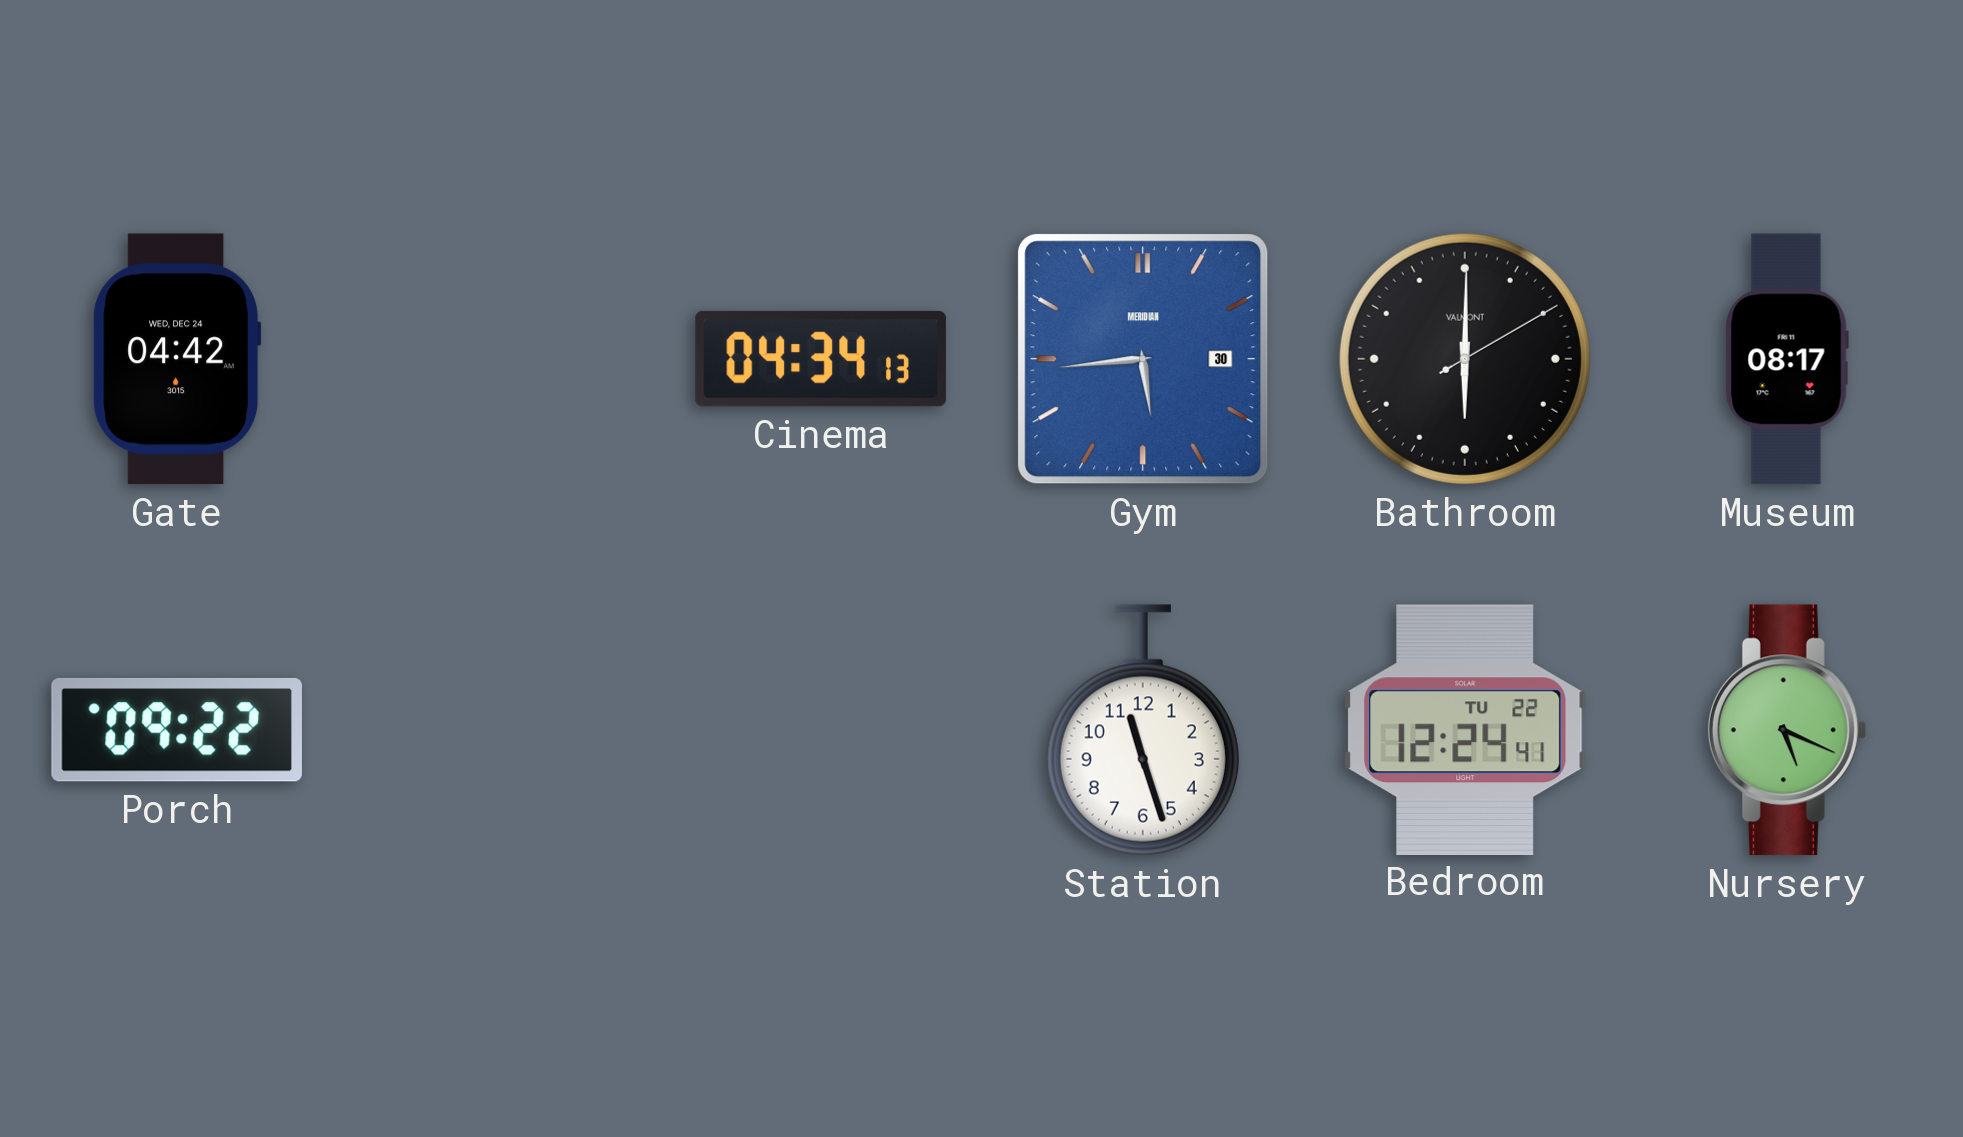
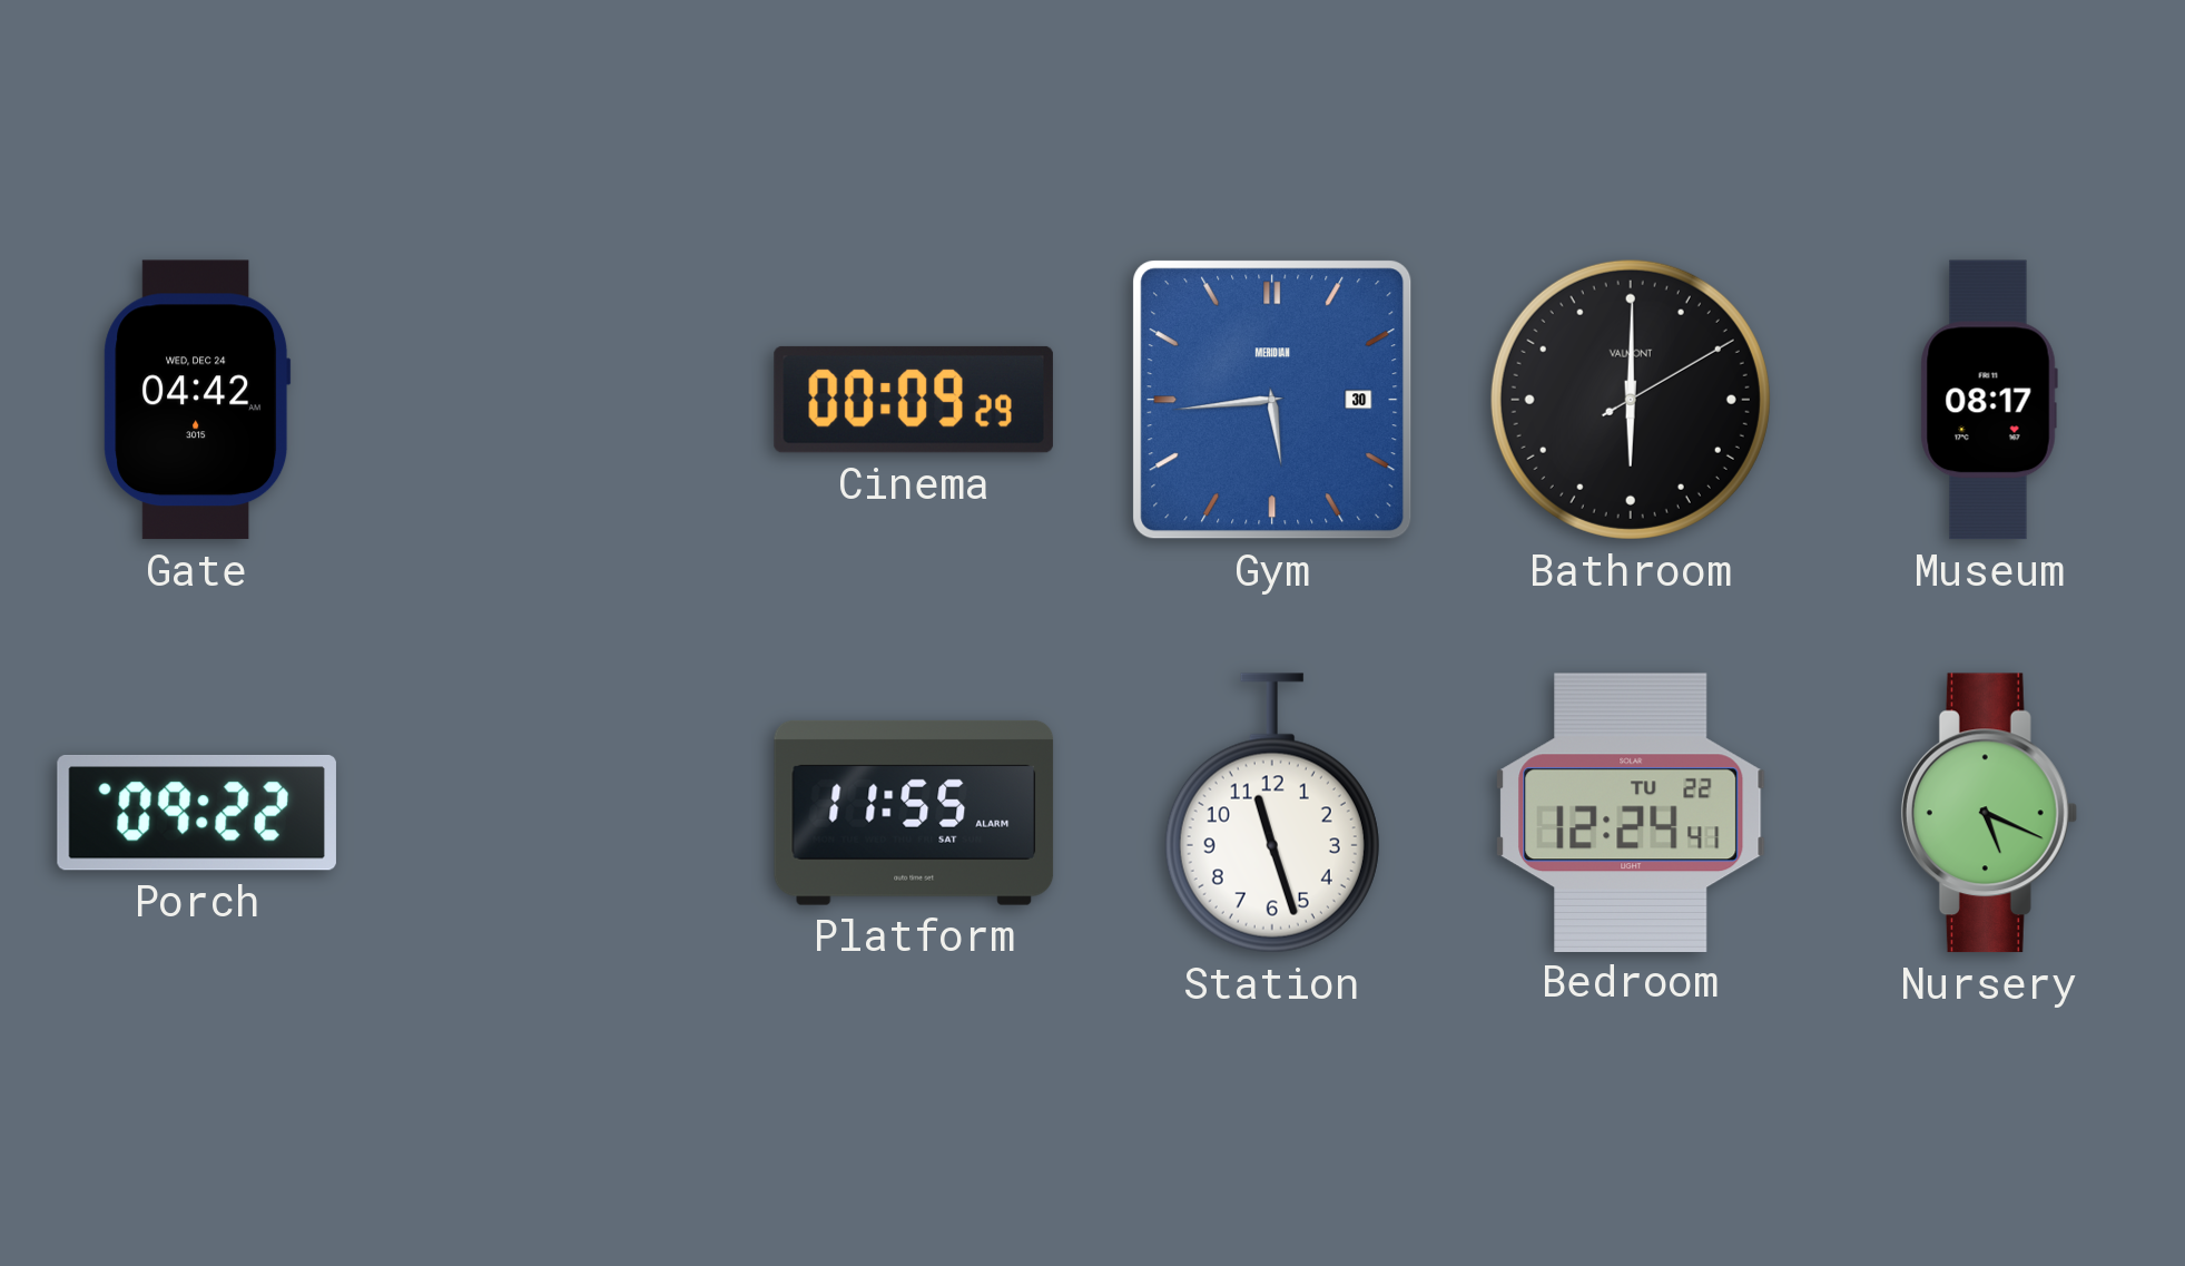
Cinema: 04:34 -> 00:09 (914, 400)
Platform: none -> 11:55 (914, 813)
